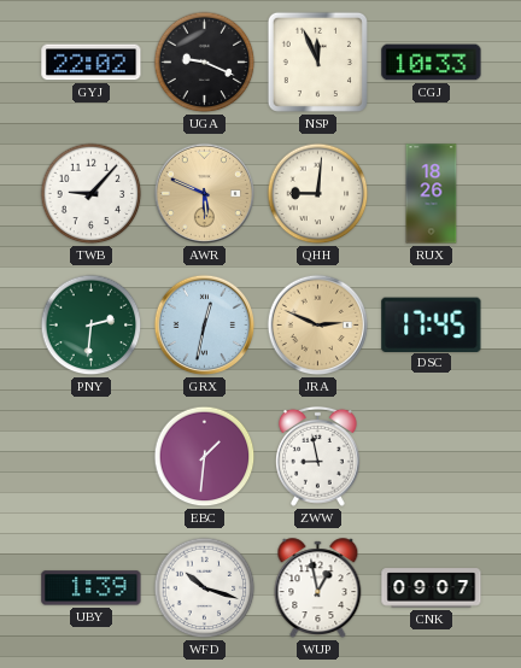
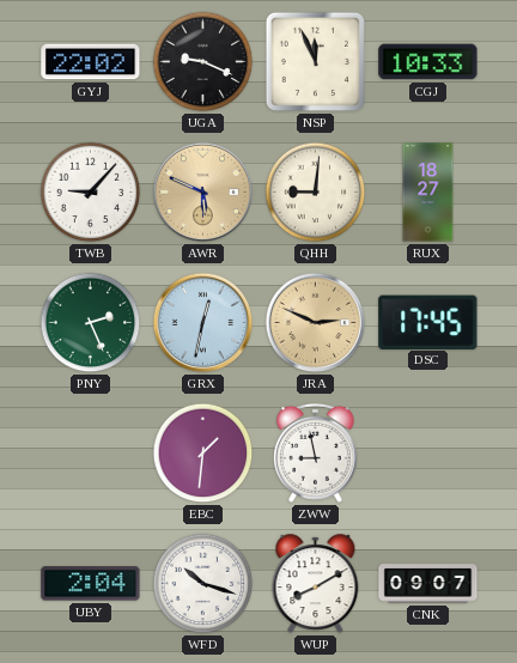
RUX: 18:26 -> 18:27 (428, 193)
PNY: 2:31 -> 2:26 (91, 323)
UBY: 1:39 -> 2:04 (91, 584)
WUP: 12:58 -> 8:10 (316, 584)
